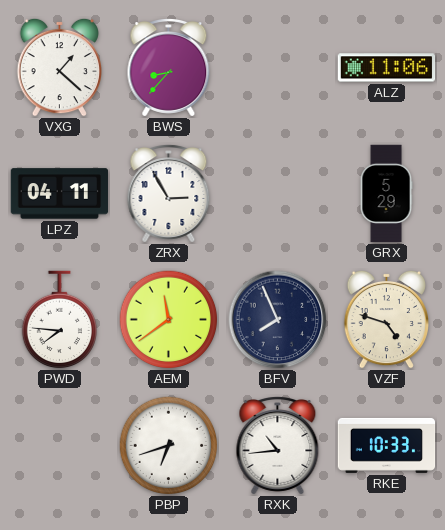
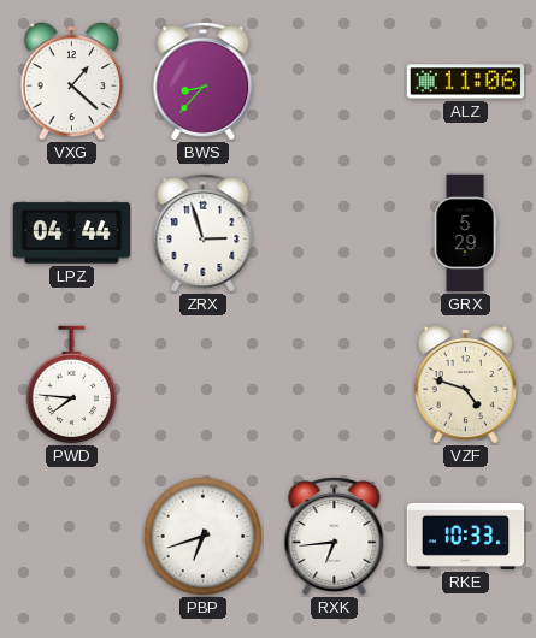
LPZ: 04:11 -> 04:44 (72, 234)
ZRX: 2:55 -> 2:57 (204, 234)
AEM: 11:39 -> none (169, 320)
BFV: 7:56 -> none (278, 320)
RXK: 10:44 -> 6:44 (335, 537)
